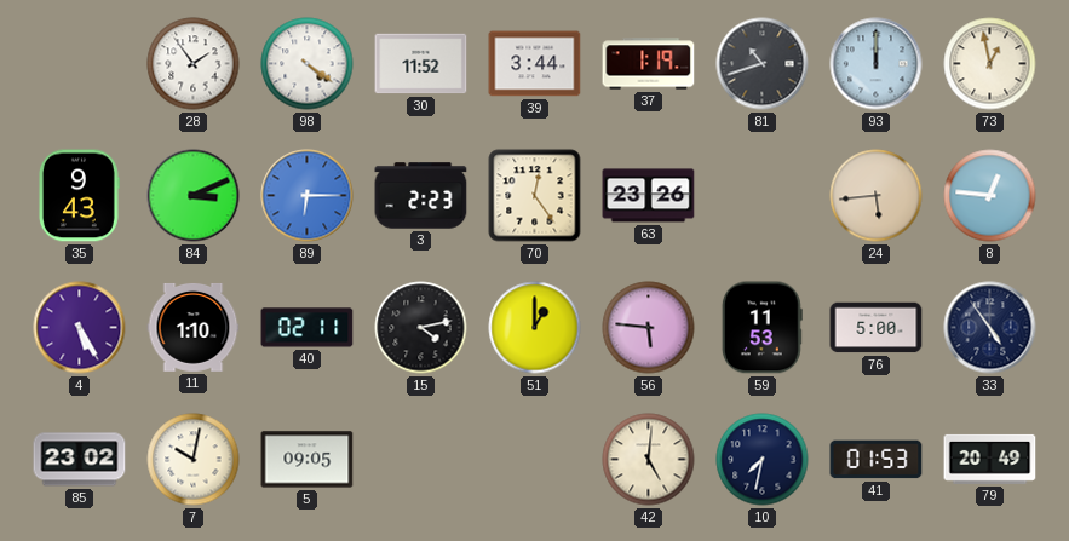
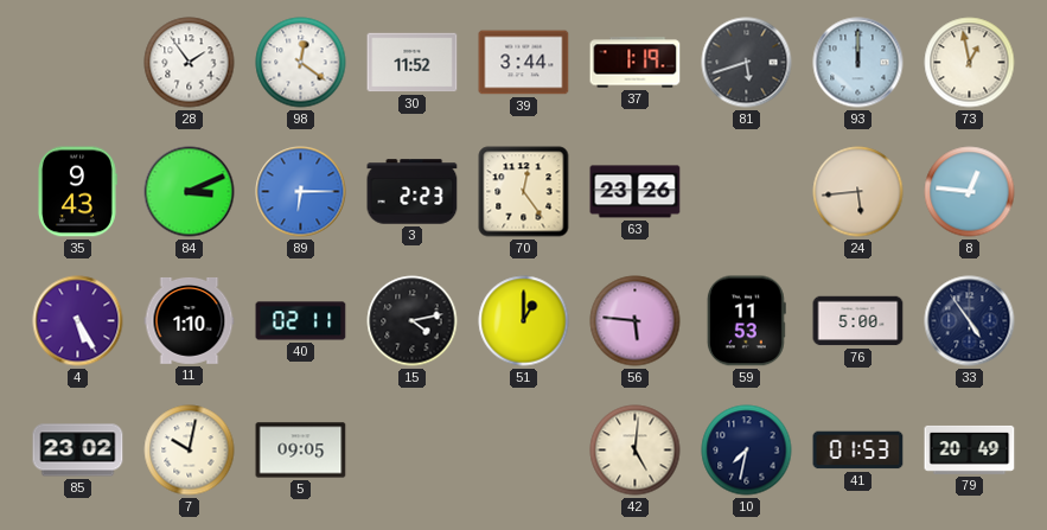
98: 4:21 -> 12:21 (301, 63)
81: 10:42 -> 5:42 (747, 63)
